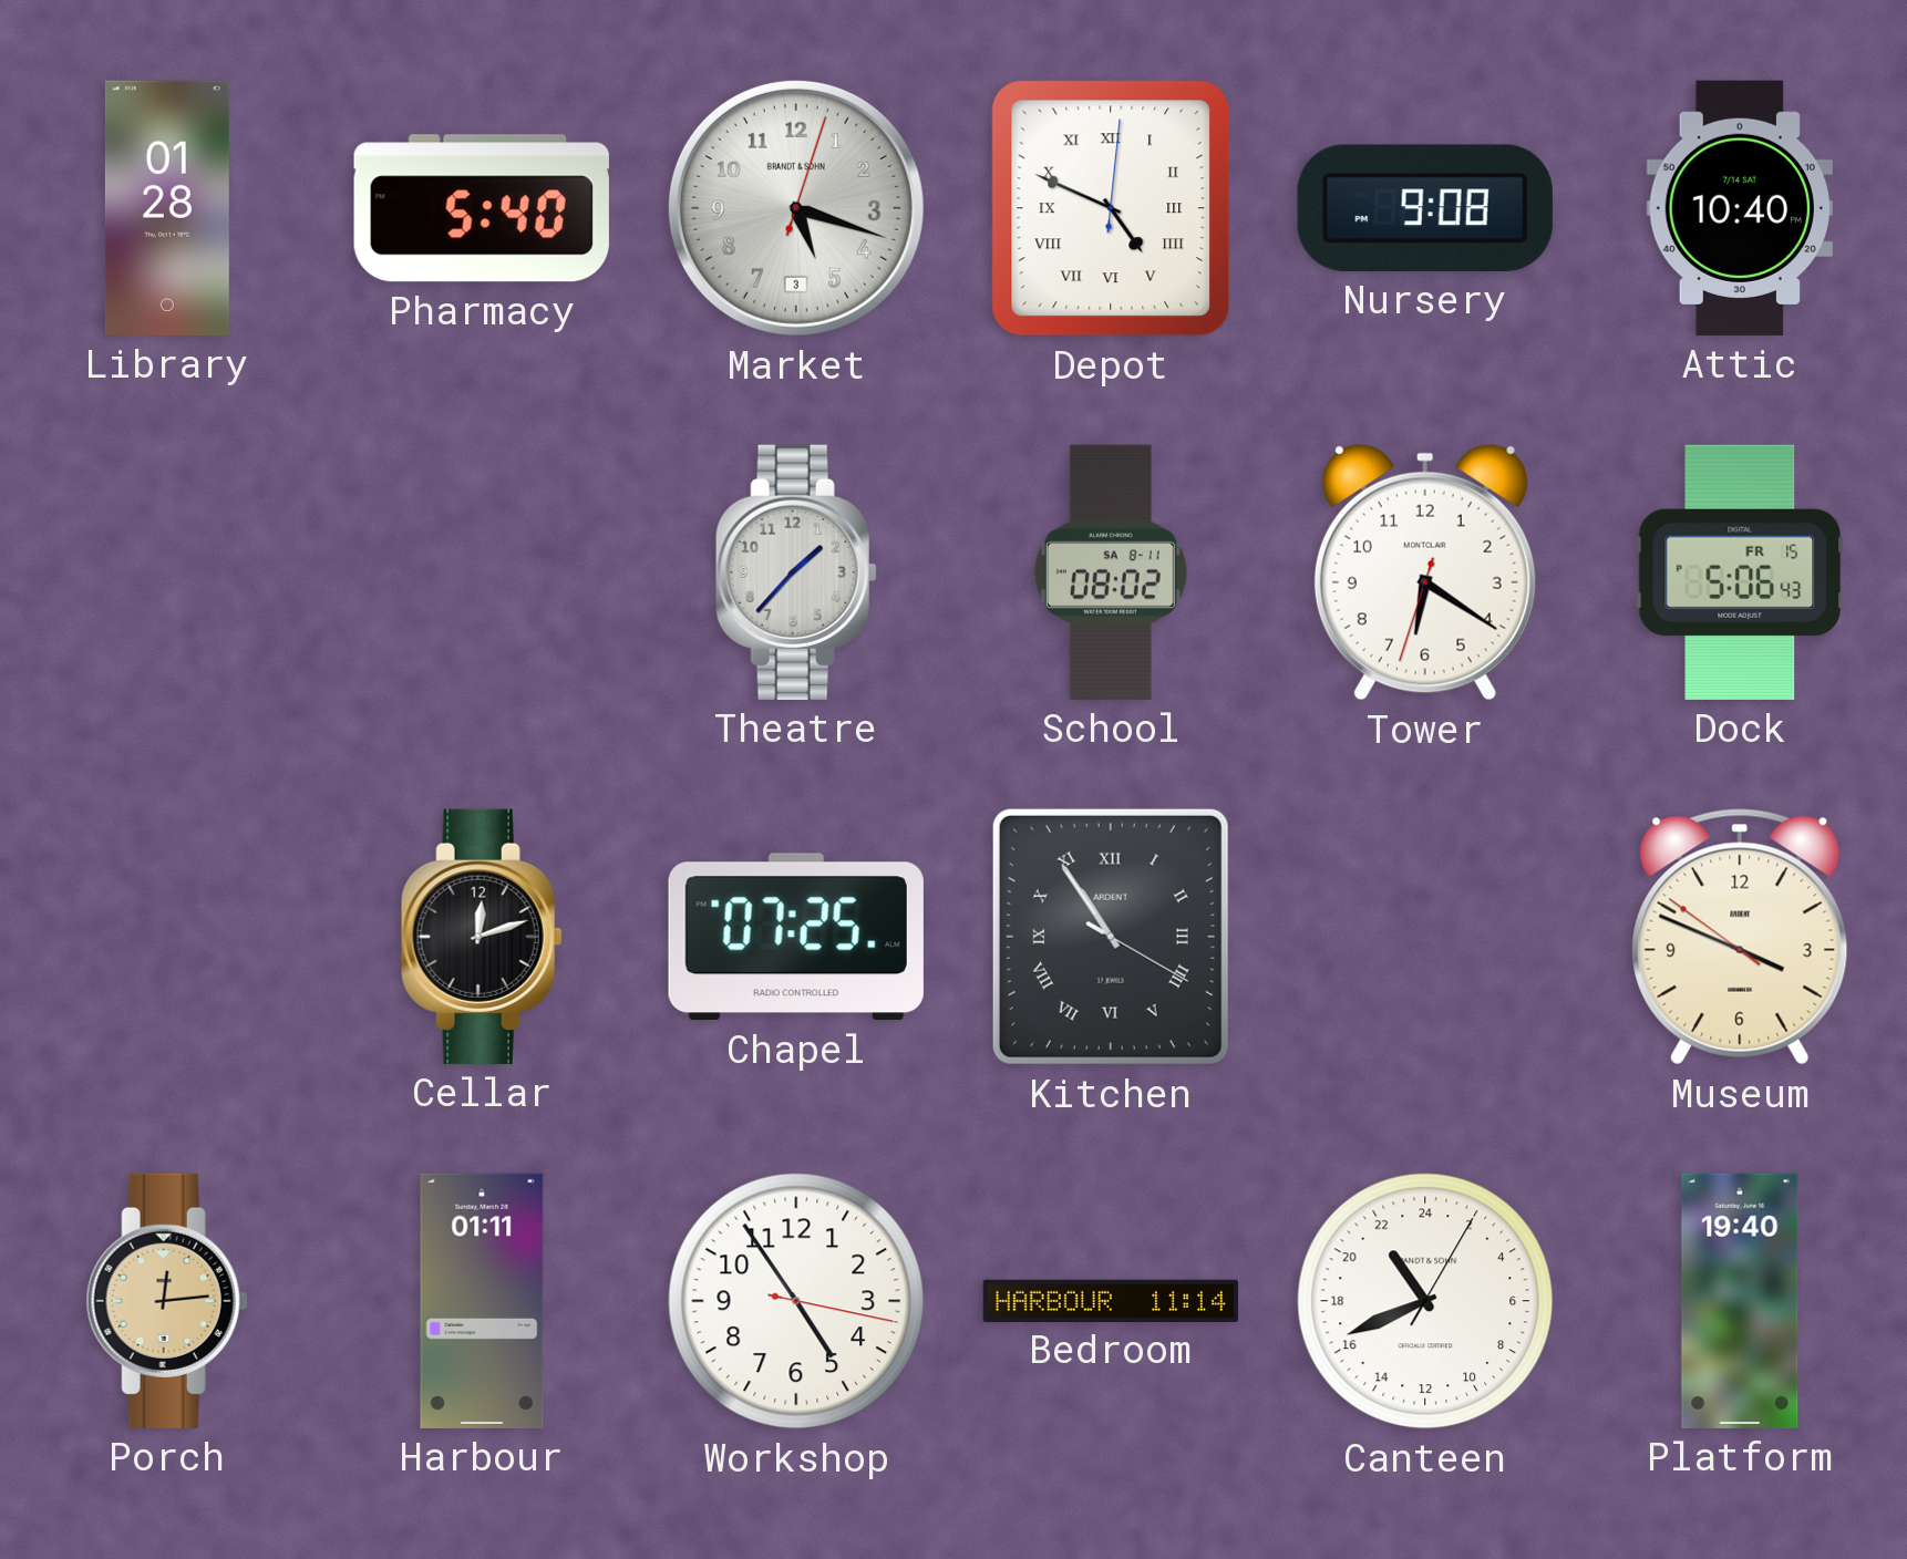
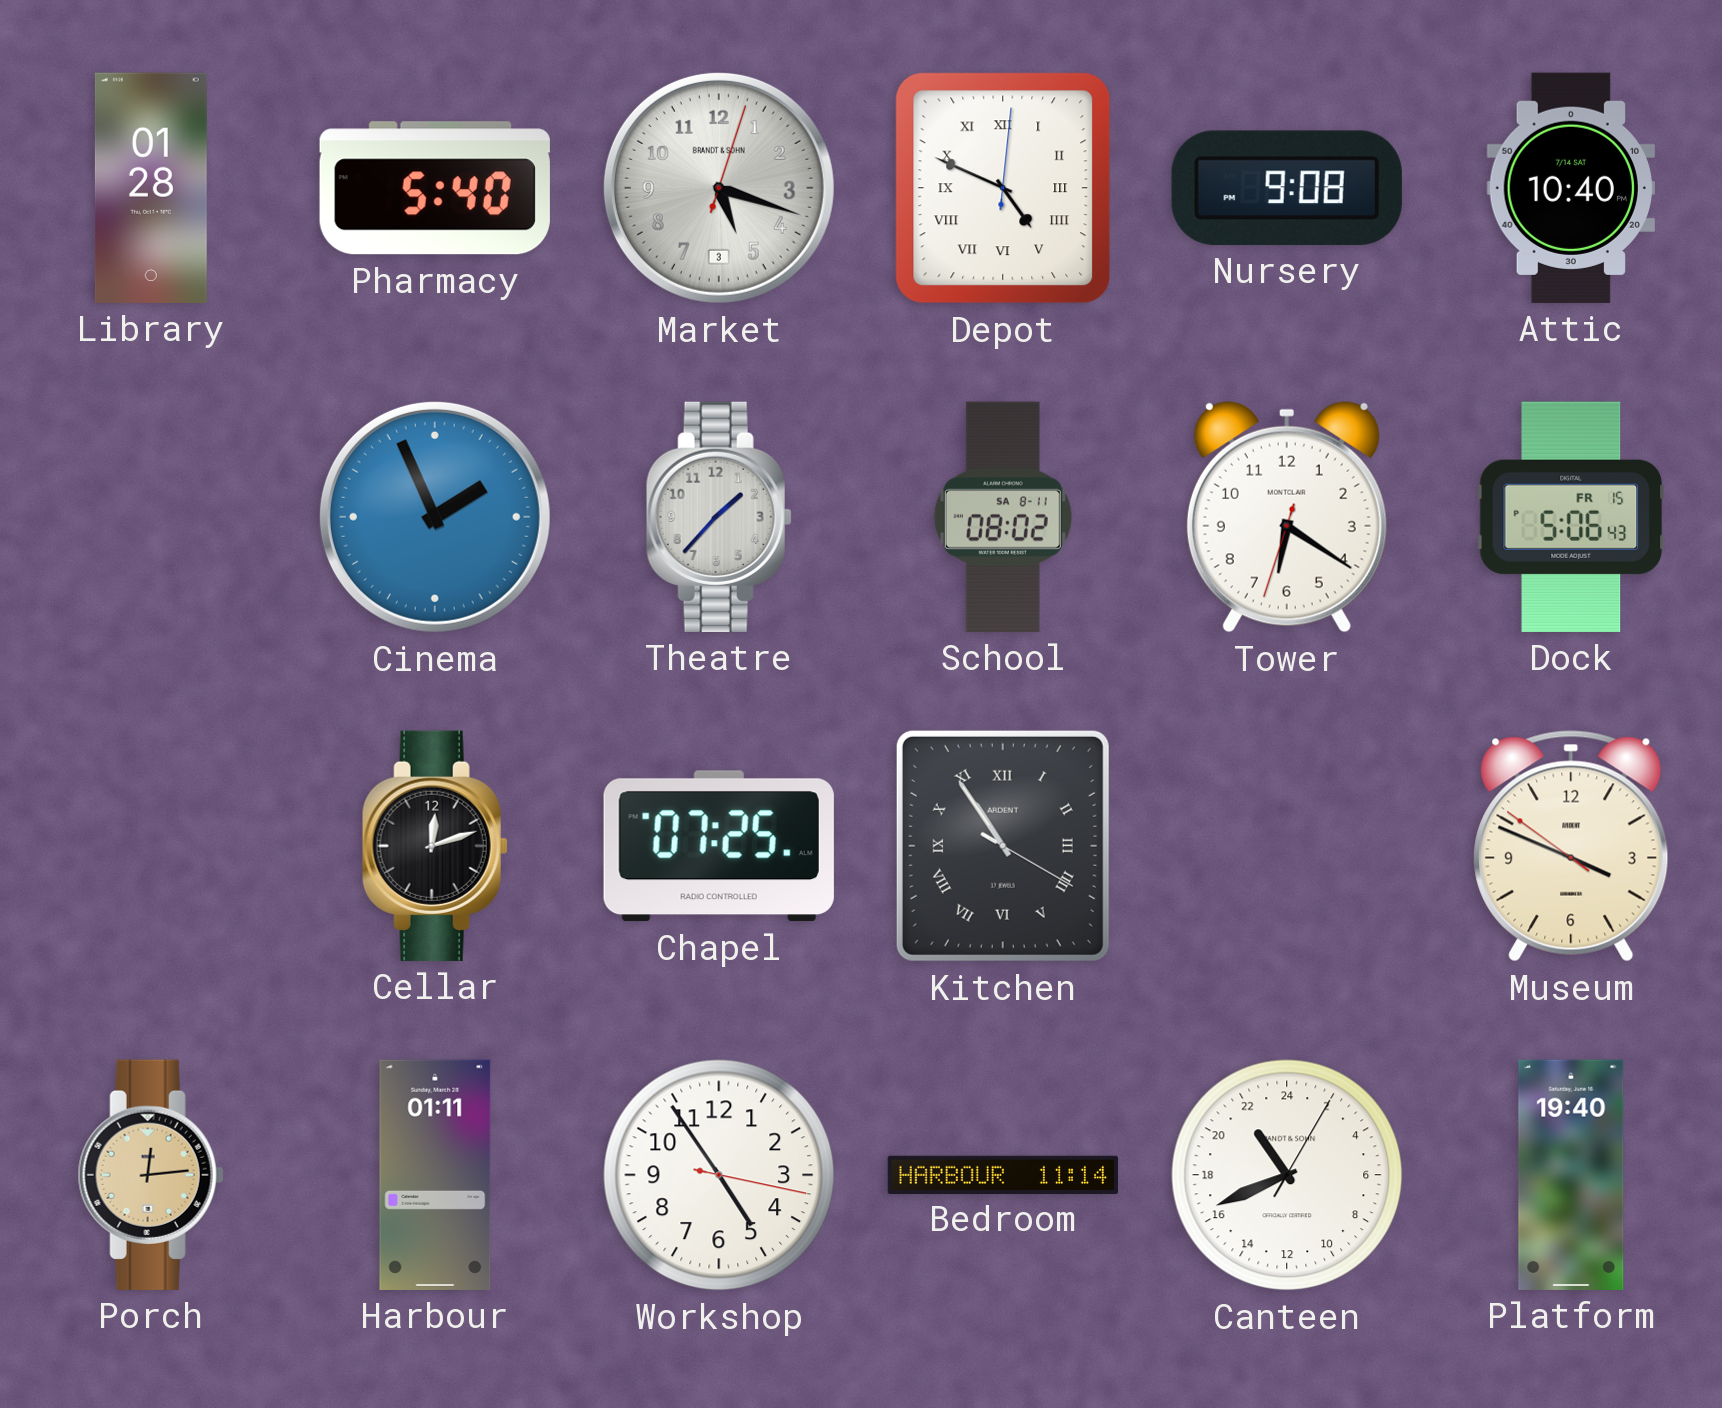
Cinema: none -> 1:56 (435, 517)
